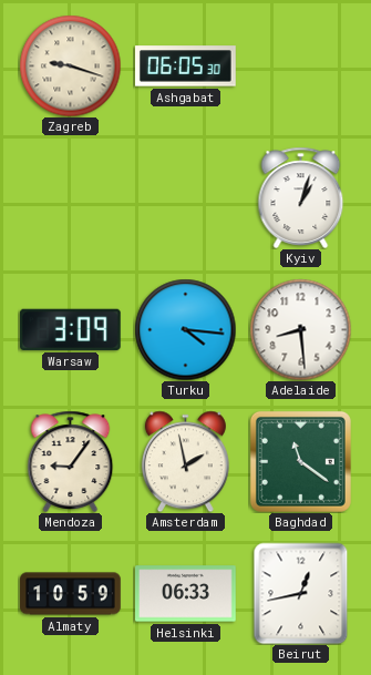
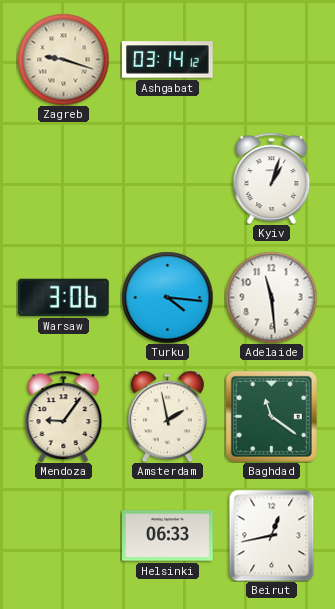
Ashgabat: 06:05 -> 03:14 (168, 60)
Warsaw: 3:09 -> 3:06 (63, 297)
Adelaide: 8:29 -> 11:29 (271, 297)
Almaty: 10:59 -> none (71, 594)
